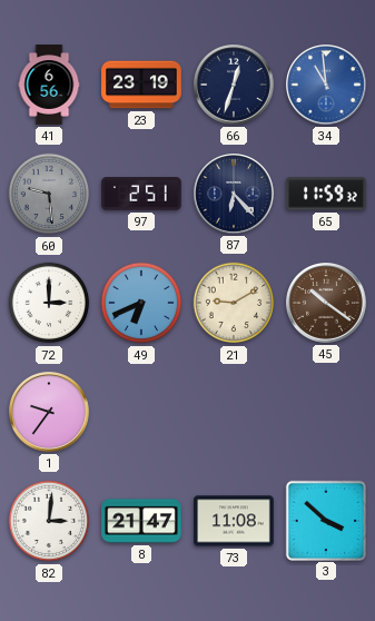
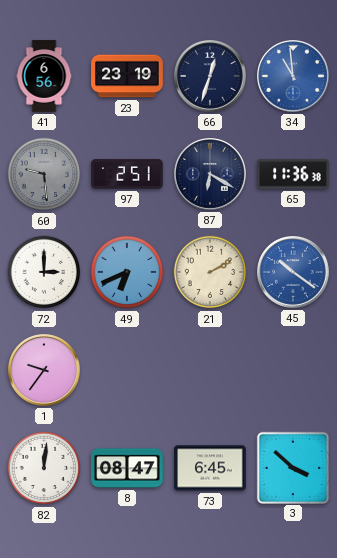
87: 6:23 -> 6:20 (211, 175)
65: 11:59 -> 11:36 (293, 174)
21: 9:10 -> 2:10 (210, 272)
45 dial: brown -> blue (294, 273)
82: 3:01 -> 12:01 (44, 468)
8: 21:47 -> 08:47 (127, 468)
73: 11:08 -> 6:45 (210, 468)
